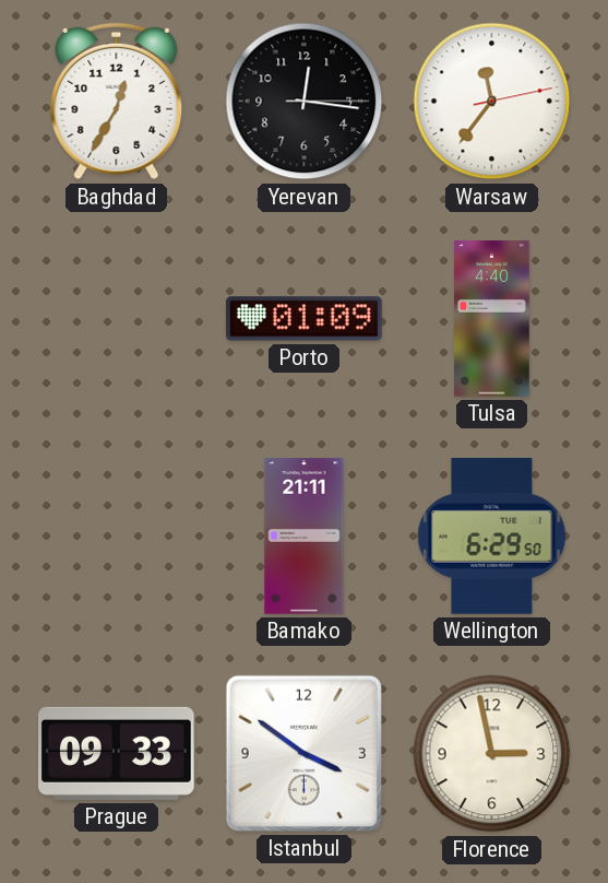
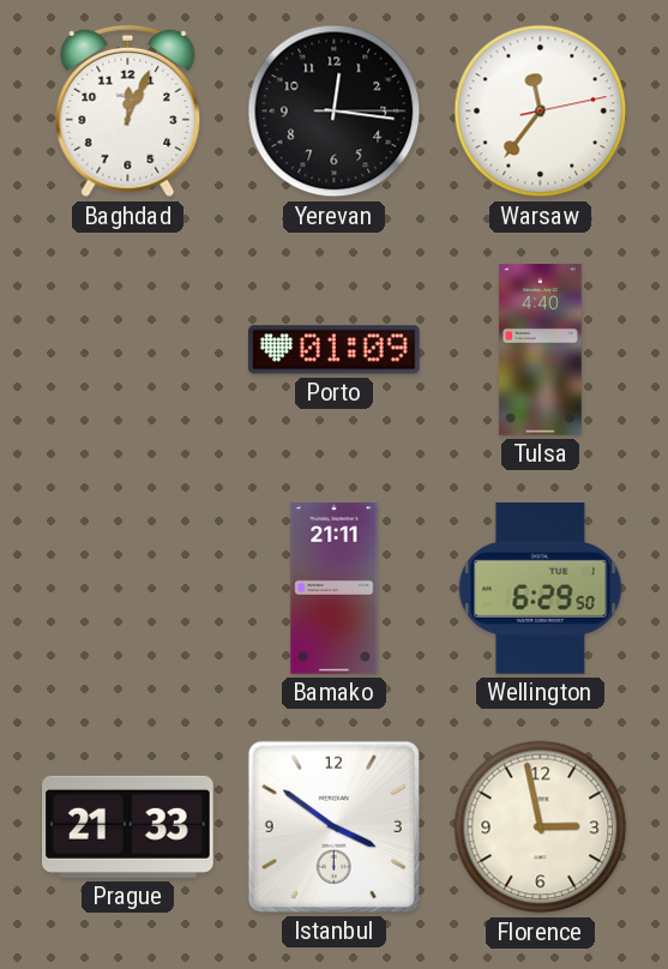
Baghdad: 12:35 -> 12:04 (128, 112)
Prague: 09:33 -> 21:33 (128, 826)
